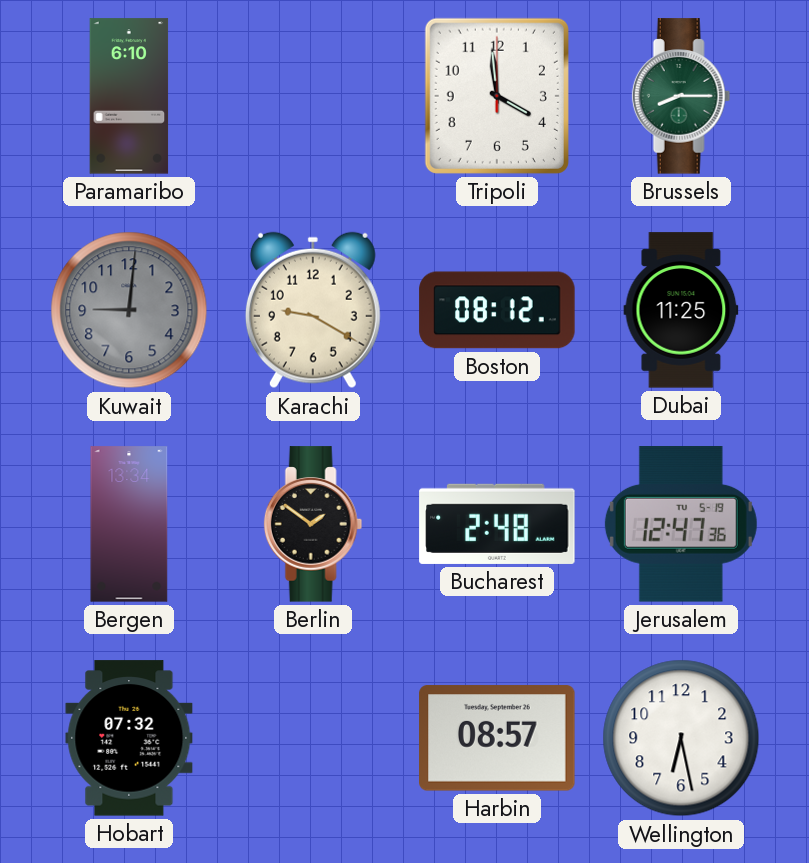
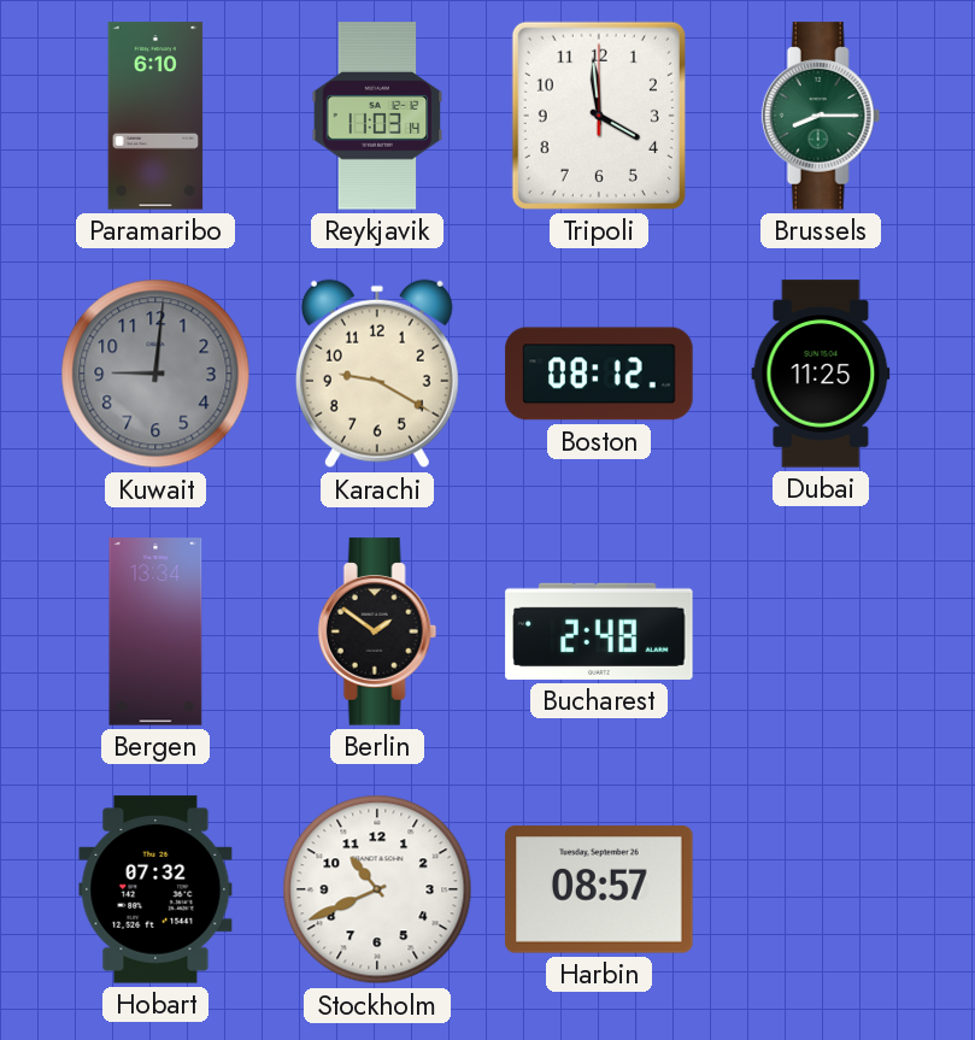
Reykjavik: none -> 11:03 (377, 116)
Jerusalem: 12:47 -> none (681, 524)
Stockholm: none -> 10:41 (377, 889)
Wellington: 6:28 -> none (681, 738)
